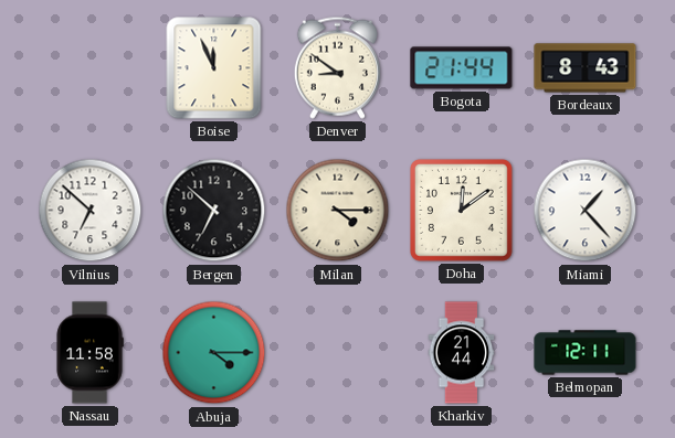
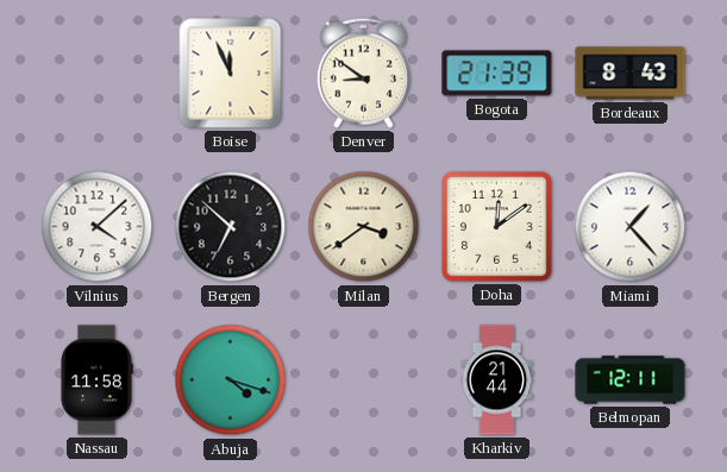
Bogota: 21:44 -> 21:39 (497, 74)
Vilnius: 6:52 -> 4:08 (98, 227)
Milan: 4:15 -> 3:39 (364, 227)
Abuja: 4:15 -> 4:18 (231, 380)
